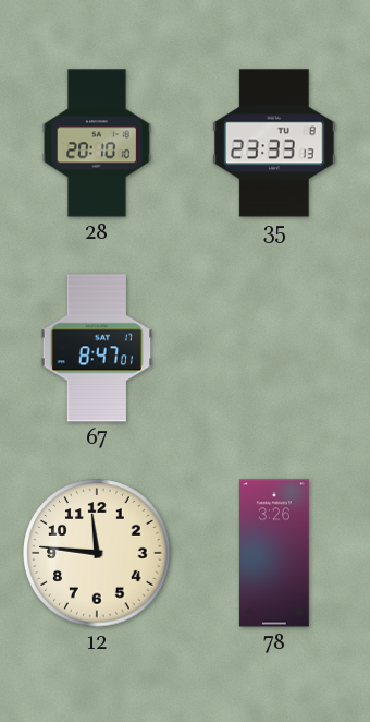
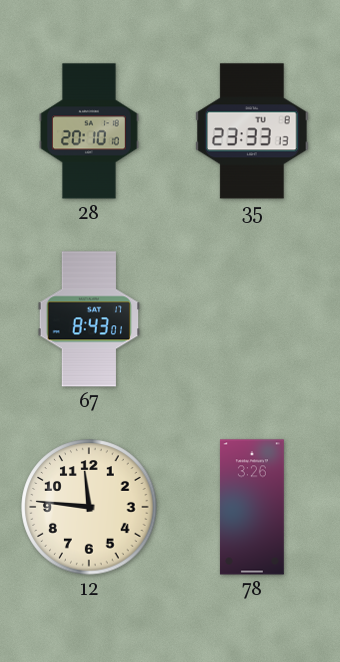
67: 8:47 -> 8:43 (88, 319)
